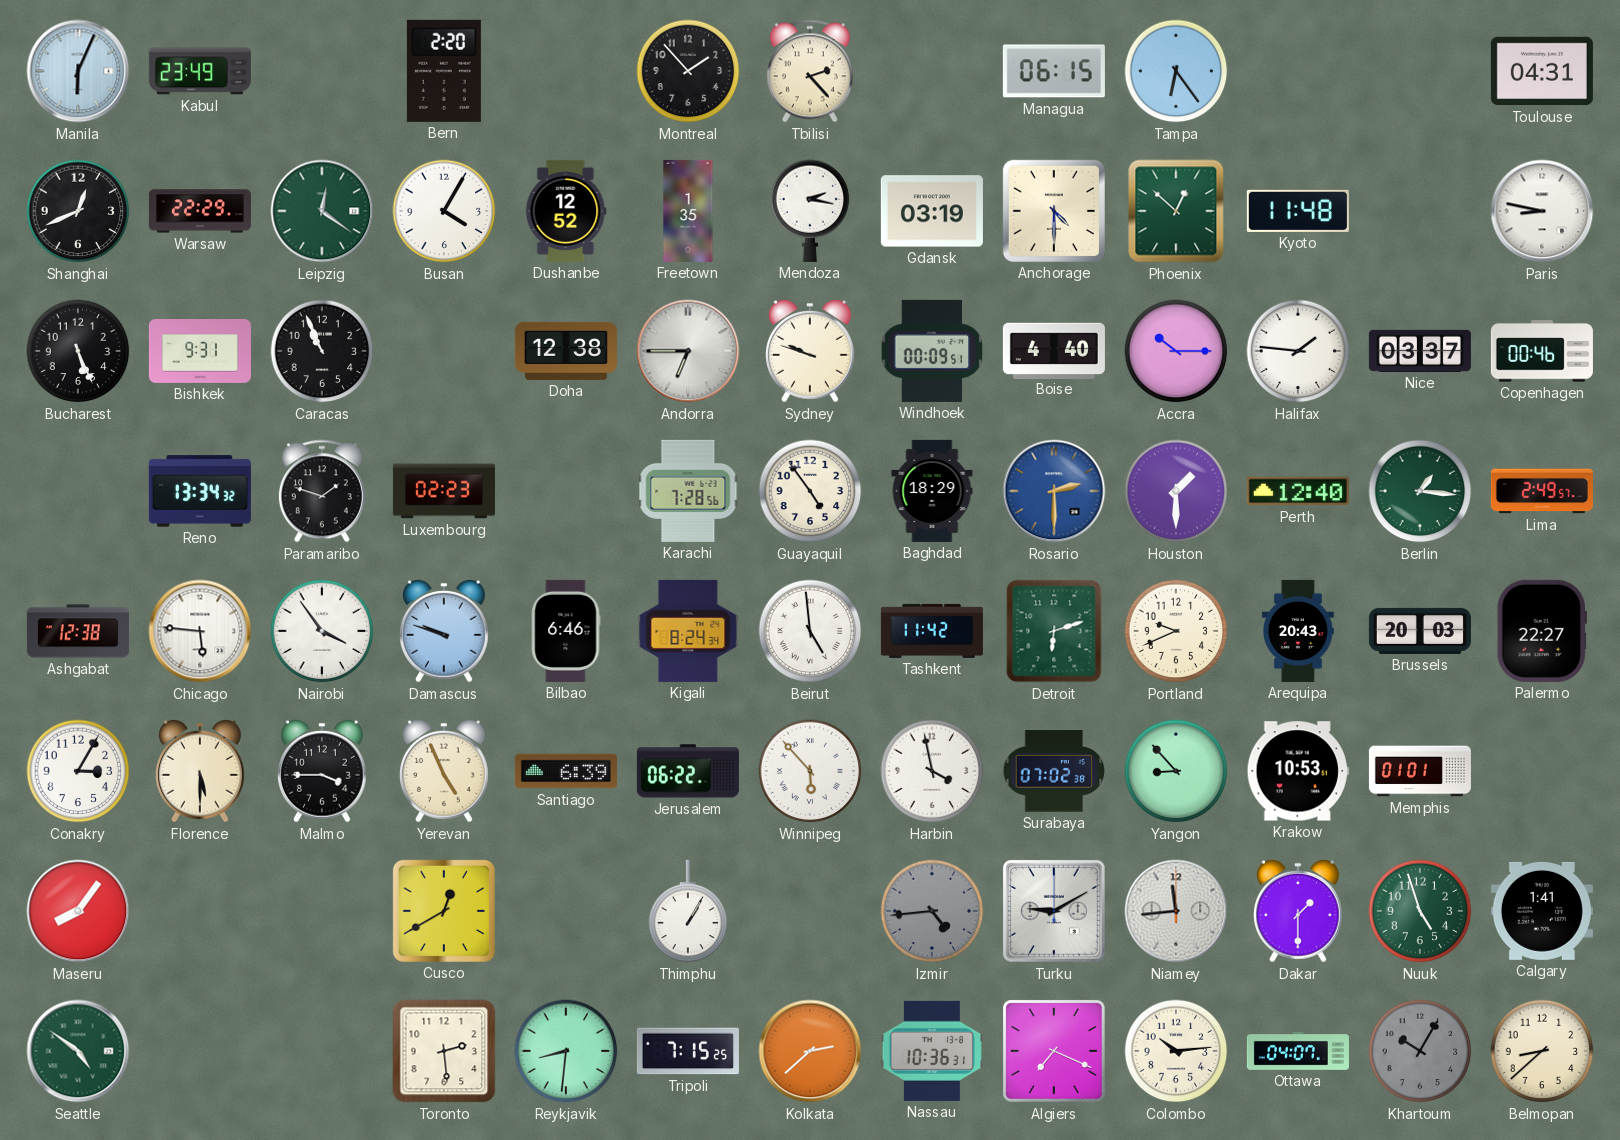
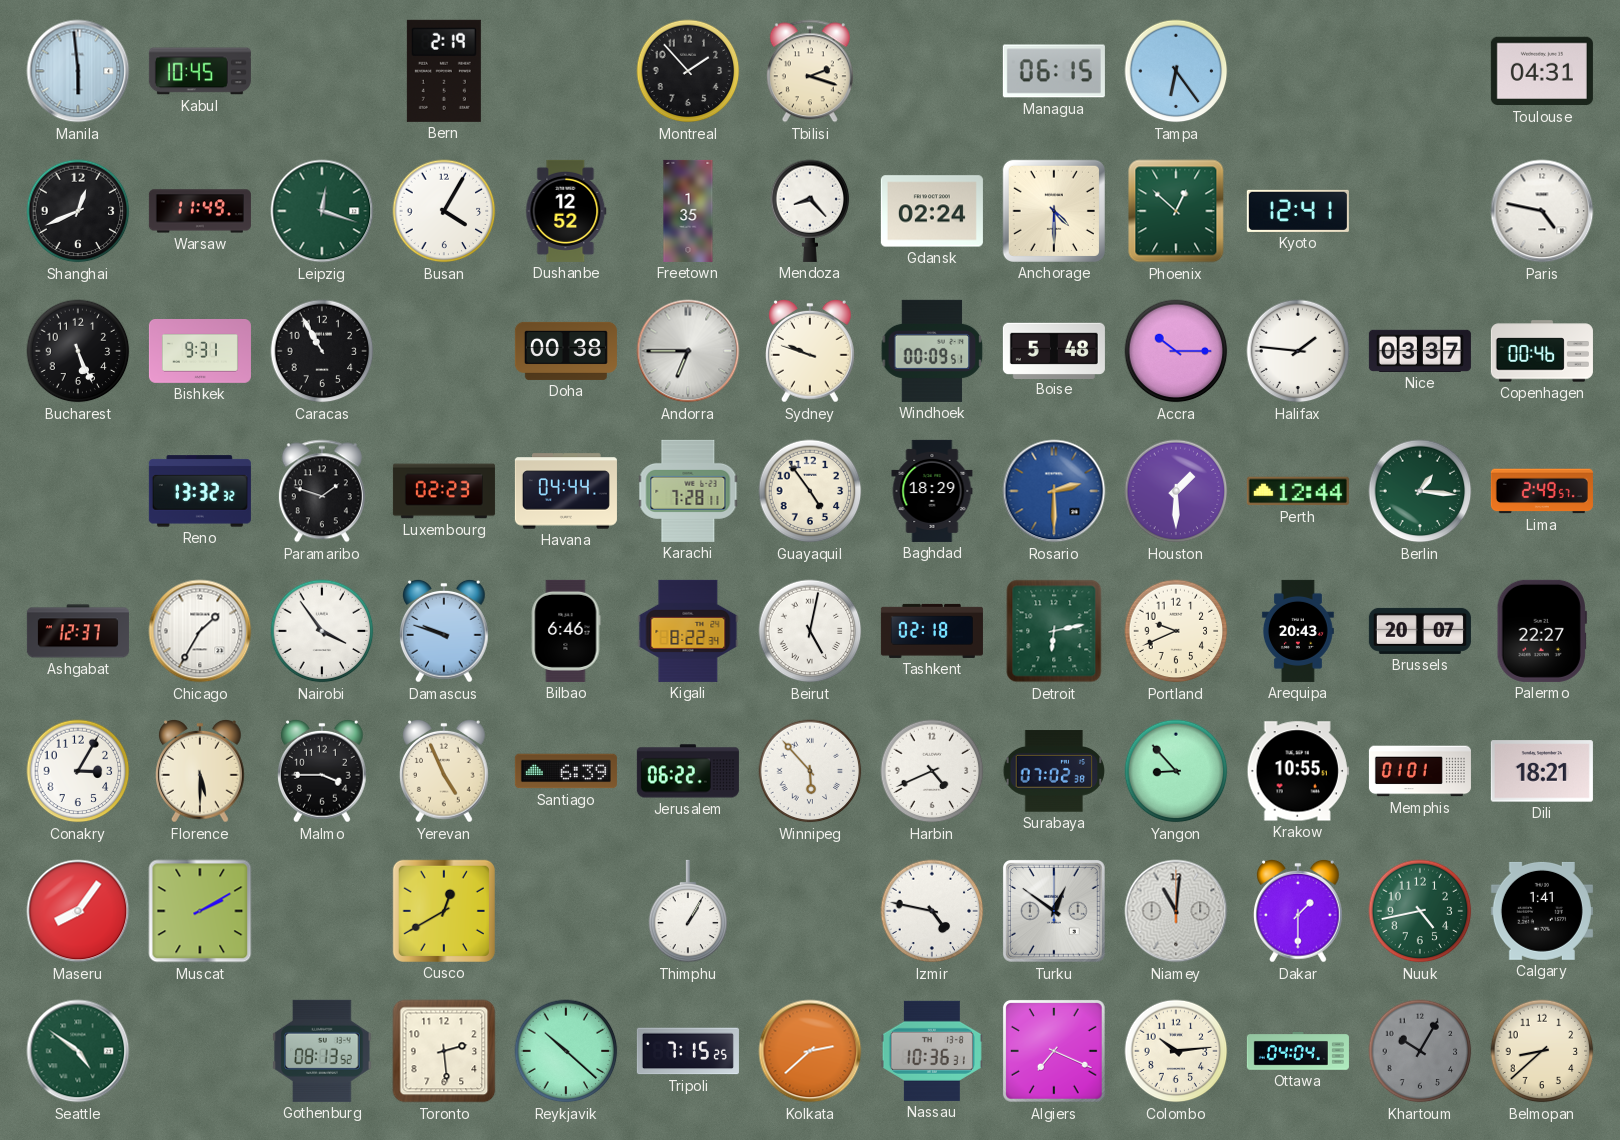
Manila: 6:04 -> 5:59 (78, 71)
Kabul: 23:49 -> 10:45 (200, 71)
Bern: 2:20 -> 2:19 (444, 71)
Tbilisi: 2:23 -> 2:18 (810, 71)
Warsaw: 22:29 -> 11:49 (200, 211)
Leipzig: 12:21 -> 12:18 (322, 211)
Mendoza: 2:17 -> 8:23 (810, 211)
Gdansk: 03:19 -> 02:24 (932, 211)
Kyoto: 11:48 -> 12:41 (1298, 211)
Paris: 8:47 -> 4:47 (1542, 211)
Caracas: 10:56 -> 10:55 (322, 351)
Doha: 12:38 -> 00:38 (566, 351)
Boise: 4:40 -> 5:48 (1054, 350)
Reno: 13:34 -> 13:32 (200, 491)
Havana: none -> 04:44 (566, 491)
Karachi: 7:28:56 -> 7:28:11 (688, 491)
Perth: 12:40 -> 12:44 (1298, 491)
Ashgabat: 12:38 -> 12:37 (78, 631)
Chicago: 5:46 -> 1:35 (200, 631)
Kigali: 8:24 -> 8:22 (688, 631)
Beirut: 4:59 -> 5:02 (810, 631)
Tashkent: 11:42 -> 02:18 (932, 631)
Detroit: 6:12 -> 6:13 (1054, 631)
Brussels: 20:03 -> 20:07 (1420, 631)
Harbin: 3:58 -> 4:41 (932, 771)
Krakow: 10:53 -> 10:55 (1298, 771)
Dili: none -> 18:21 (1542, 771)
Muscat: none -> 2:10 (200, 911)
Izmir: 4:44 -> 4:47 (932, 911)
Izmir dial: grey -> white (932, 911)
Turku: 9:10 -> 12:51 (1054, 911)
Niamey: 11:44 -> 11:01 (1176, 911)
Nuuk: 4:57 -> 4:43 (1420, 911)
Gothenburg: none -> 08:13 (322, 1051)
Reykjavik: 8:31 -> 10:22 (566, 1051)
Ottawa: 04:07 -> 04:04 (1298, 1051)
